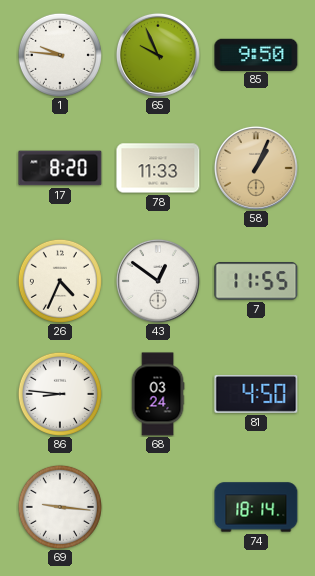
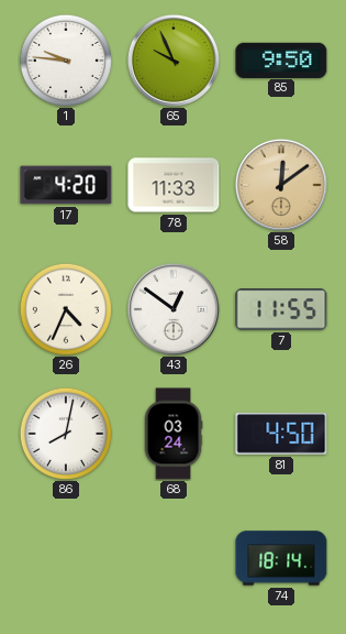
17: 8:20 -> 4:20 (66, 185)
58: 1:04 -> 12:09 (281, 185)
86: 8:46 -> 8:02 (66, 434)
69: 9:16 -> none (60, 507)
